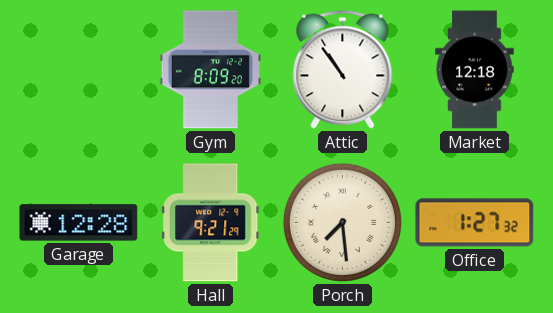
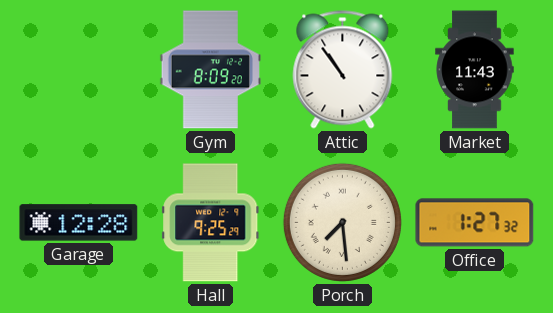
Market: 12:18 -> 11:43 (475, 70)
Hall: 9:21 -> 9:25 (211, 223)
